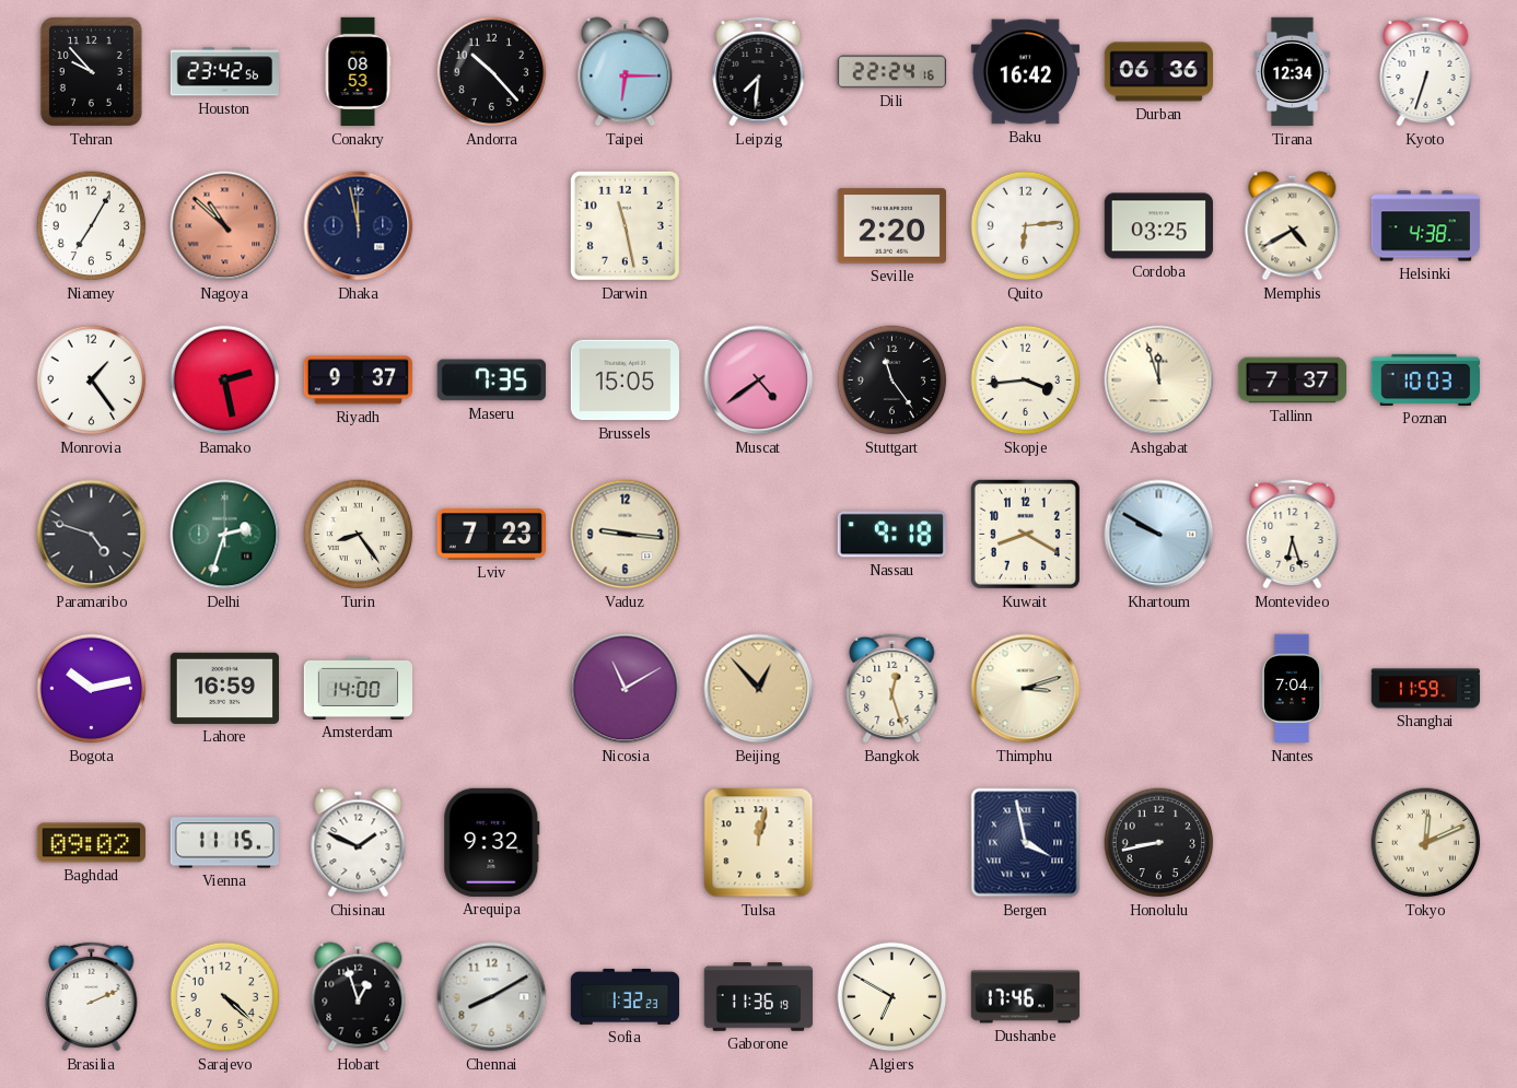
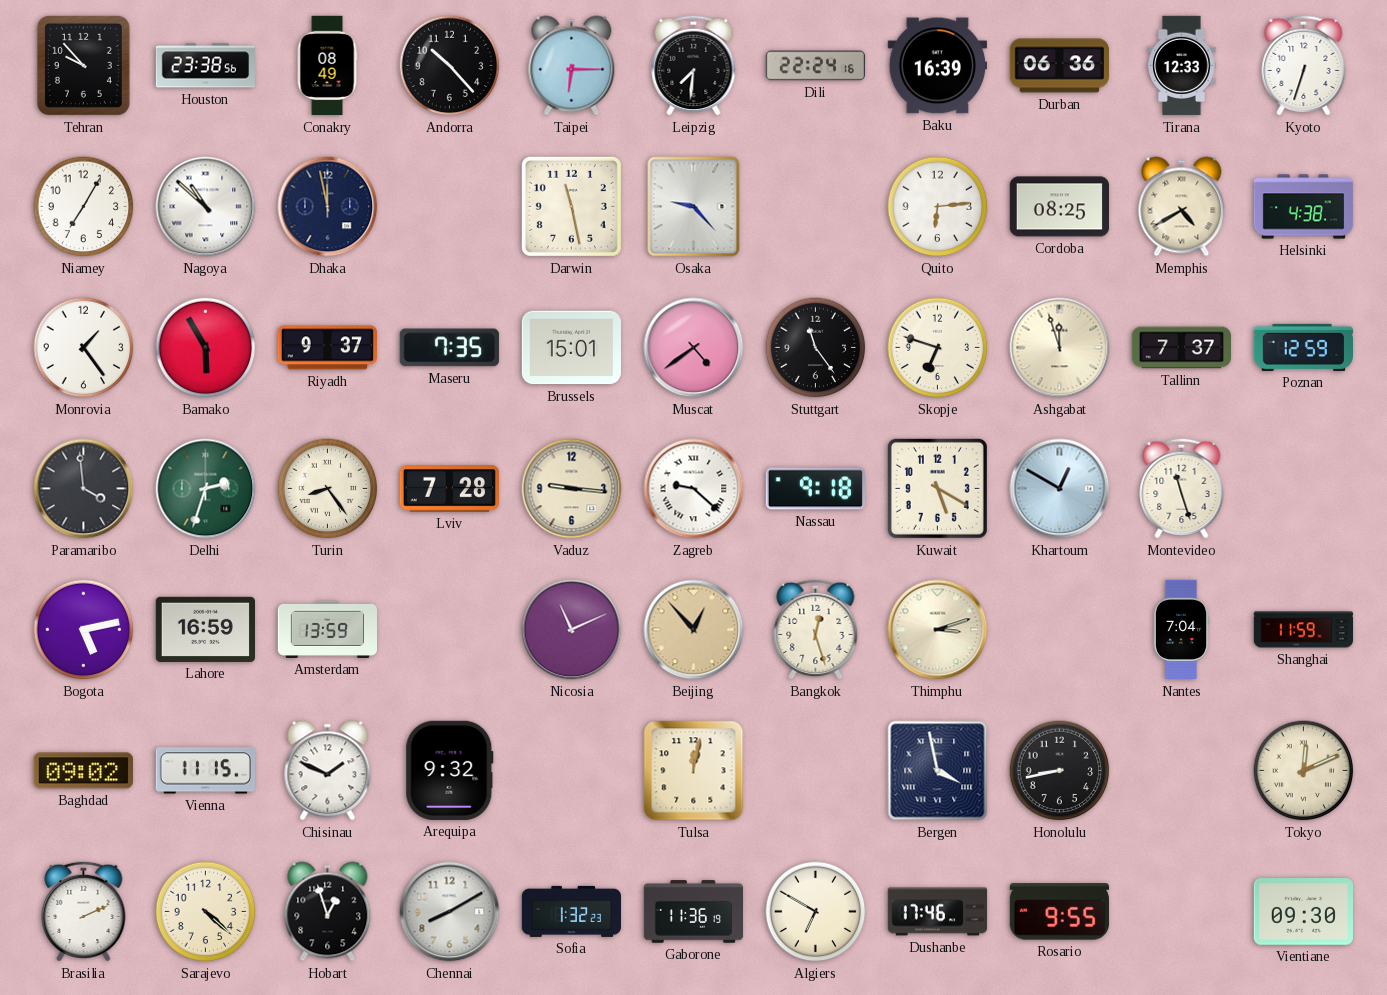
Houston: 23:42 -> 23:38 (205, 66)
Conakry: 08:53 -> 08:49 (327, 66)
Baku: 16:42 -> 16:39 (937, 66)
Tirana: 12:34 -> 12:33 (1182, 66)
Nagoya dial: salmon -> white (206, 207)
Osaka: none -> 9:23 (694, 207)
Seville: 2:20 -> none (891, 226)
Cordoba: 03:25 -> 08:25 (1059, 207)
Bamako: 2:28 -> 5:55 (206, 348)
Brussels: 15:05 -> 15:01 (571, 348)
Skopje: 3:44 -> 6:48 (938, 348)
Poznan: 10:03 -> 12:59 (1304, 347)
Paramaribo: 4:48 -> 3:59 (84, 489)
Lviv: 7:23 -> 7:28 (449, 489)
Zagreb: none -> 9:22 (694, 489)
Kuwait: 8:20 -> 5:20 (937, 488)
Khartoum: 9:50 -> 12:50 (1060, 489)
Montevideo: 6:27 -> 11:27 (1182, 488)
Bogota: 10:13 -> 5:13 (84, 630)
Amsterdam: 14:00 -> 13:59 (327, 629)
Nicosia: 11:10 -> 11:11 (572, 630)
Rosario: none -> 9:55 (1059, 912)
Vientiane: none -> 09:30 (1303, 912)
